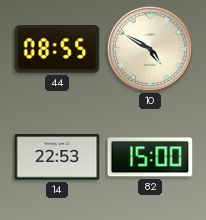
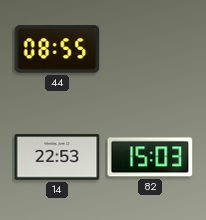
10: 4:50 -> none (150, 49)
82: 15:00 -> 15:03 (150, 157)
